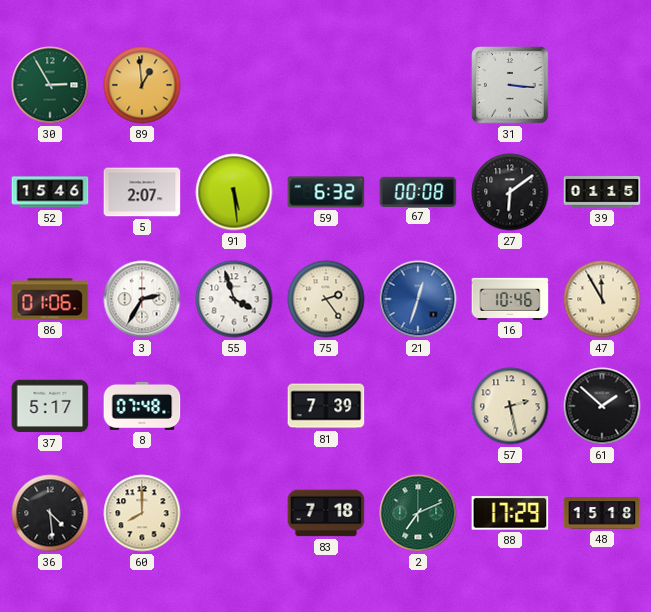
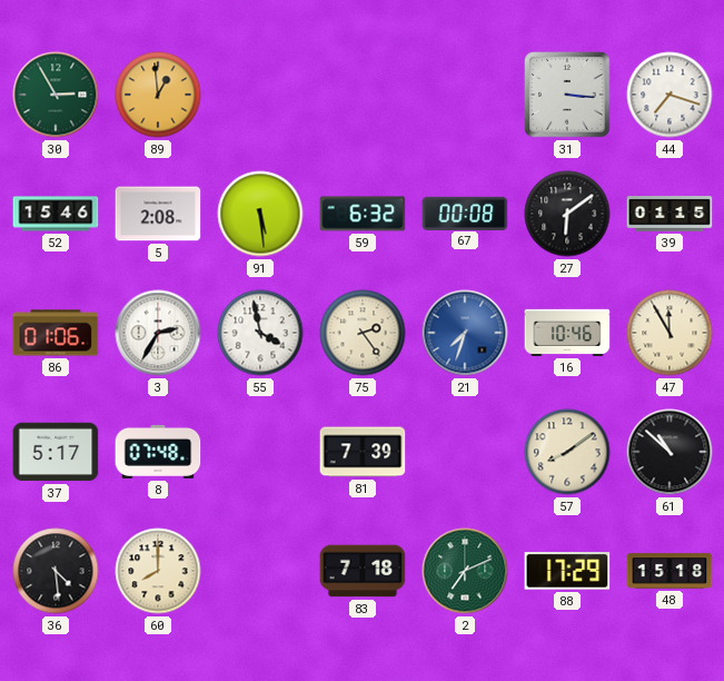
44: none -> 7:18 (670, 95)
5: 2:07 -> 2:08 (158, 214)
55: 3:57 -> 3:58 (260, 333)
21: 12:33 -> 7:33 (465, 333)
57: 2:28 -> 8:09 (567, 452)
61: 1:52 -> 10:52 (670, 452)
